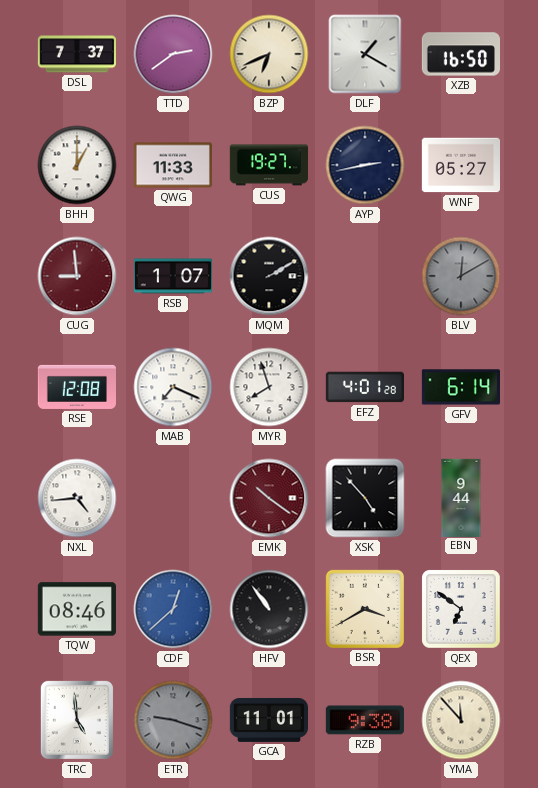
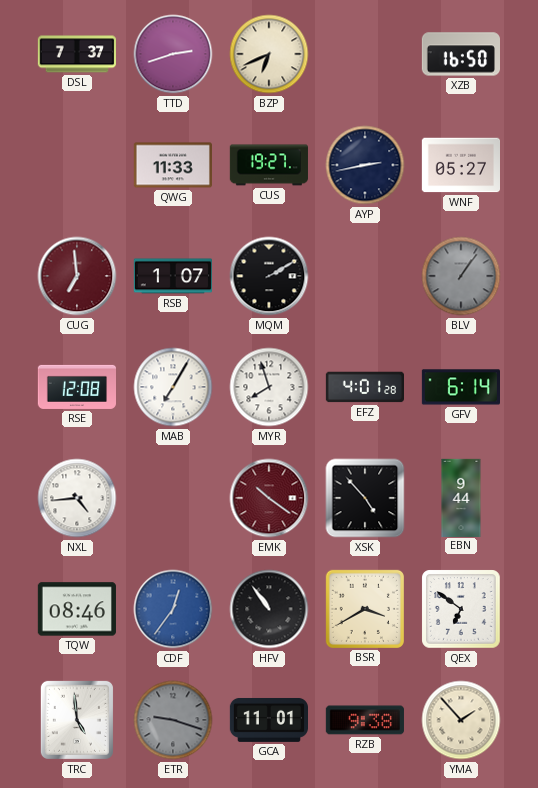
TTD: 2:39 -> 2:42 (173, 54)
DLF: 1:20 -> none (365, 54)
BHH: 1:00 -> none (77, 165)
CUG: 8:59 -> 6:59 (77, 276)
BLV: 12:10 -> 1:06 (461, 276)
MAB: 7:19 -> 7:05 (173, 387)
CDF: 12:38 -> 12:36 (173, 609)
YMA: 11:53 -> 1:53 (461, 720)
